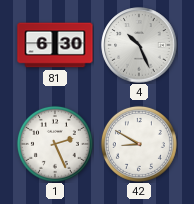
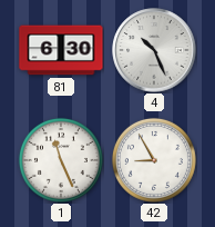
1: 2:26 -> 11:26 (61, 160)
42: 8:50 -> 8:55 (154, 160)
